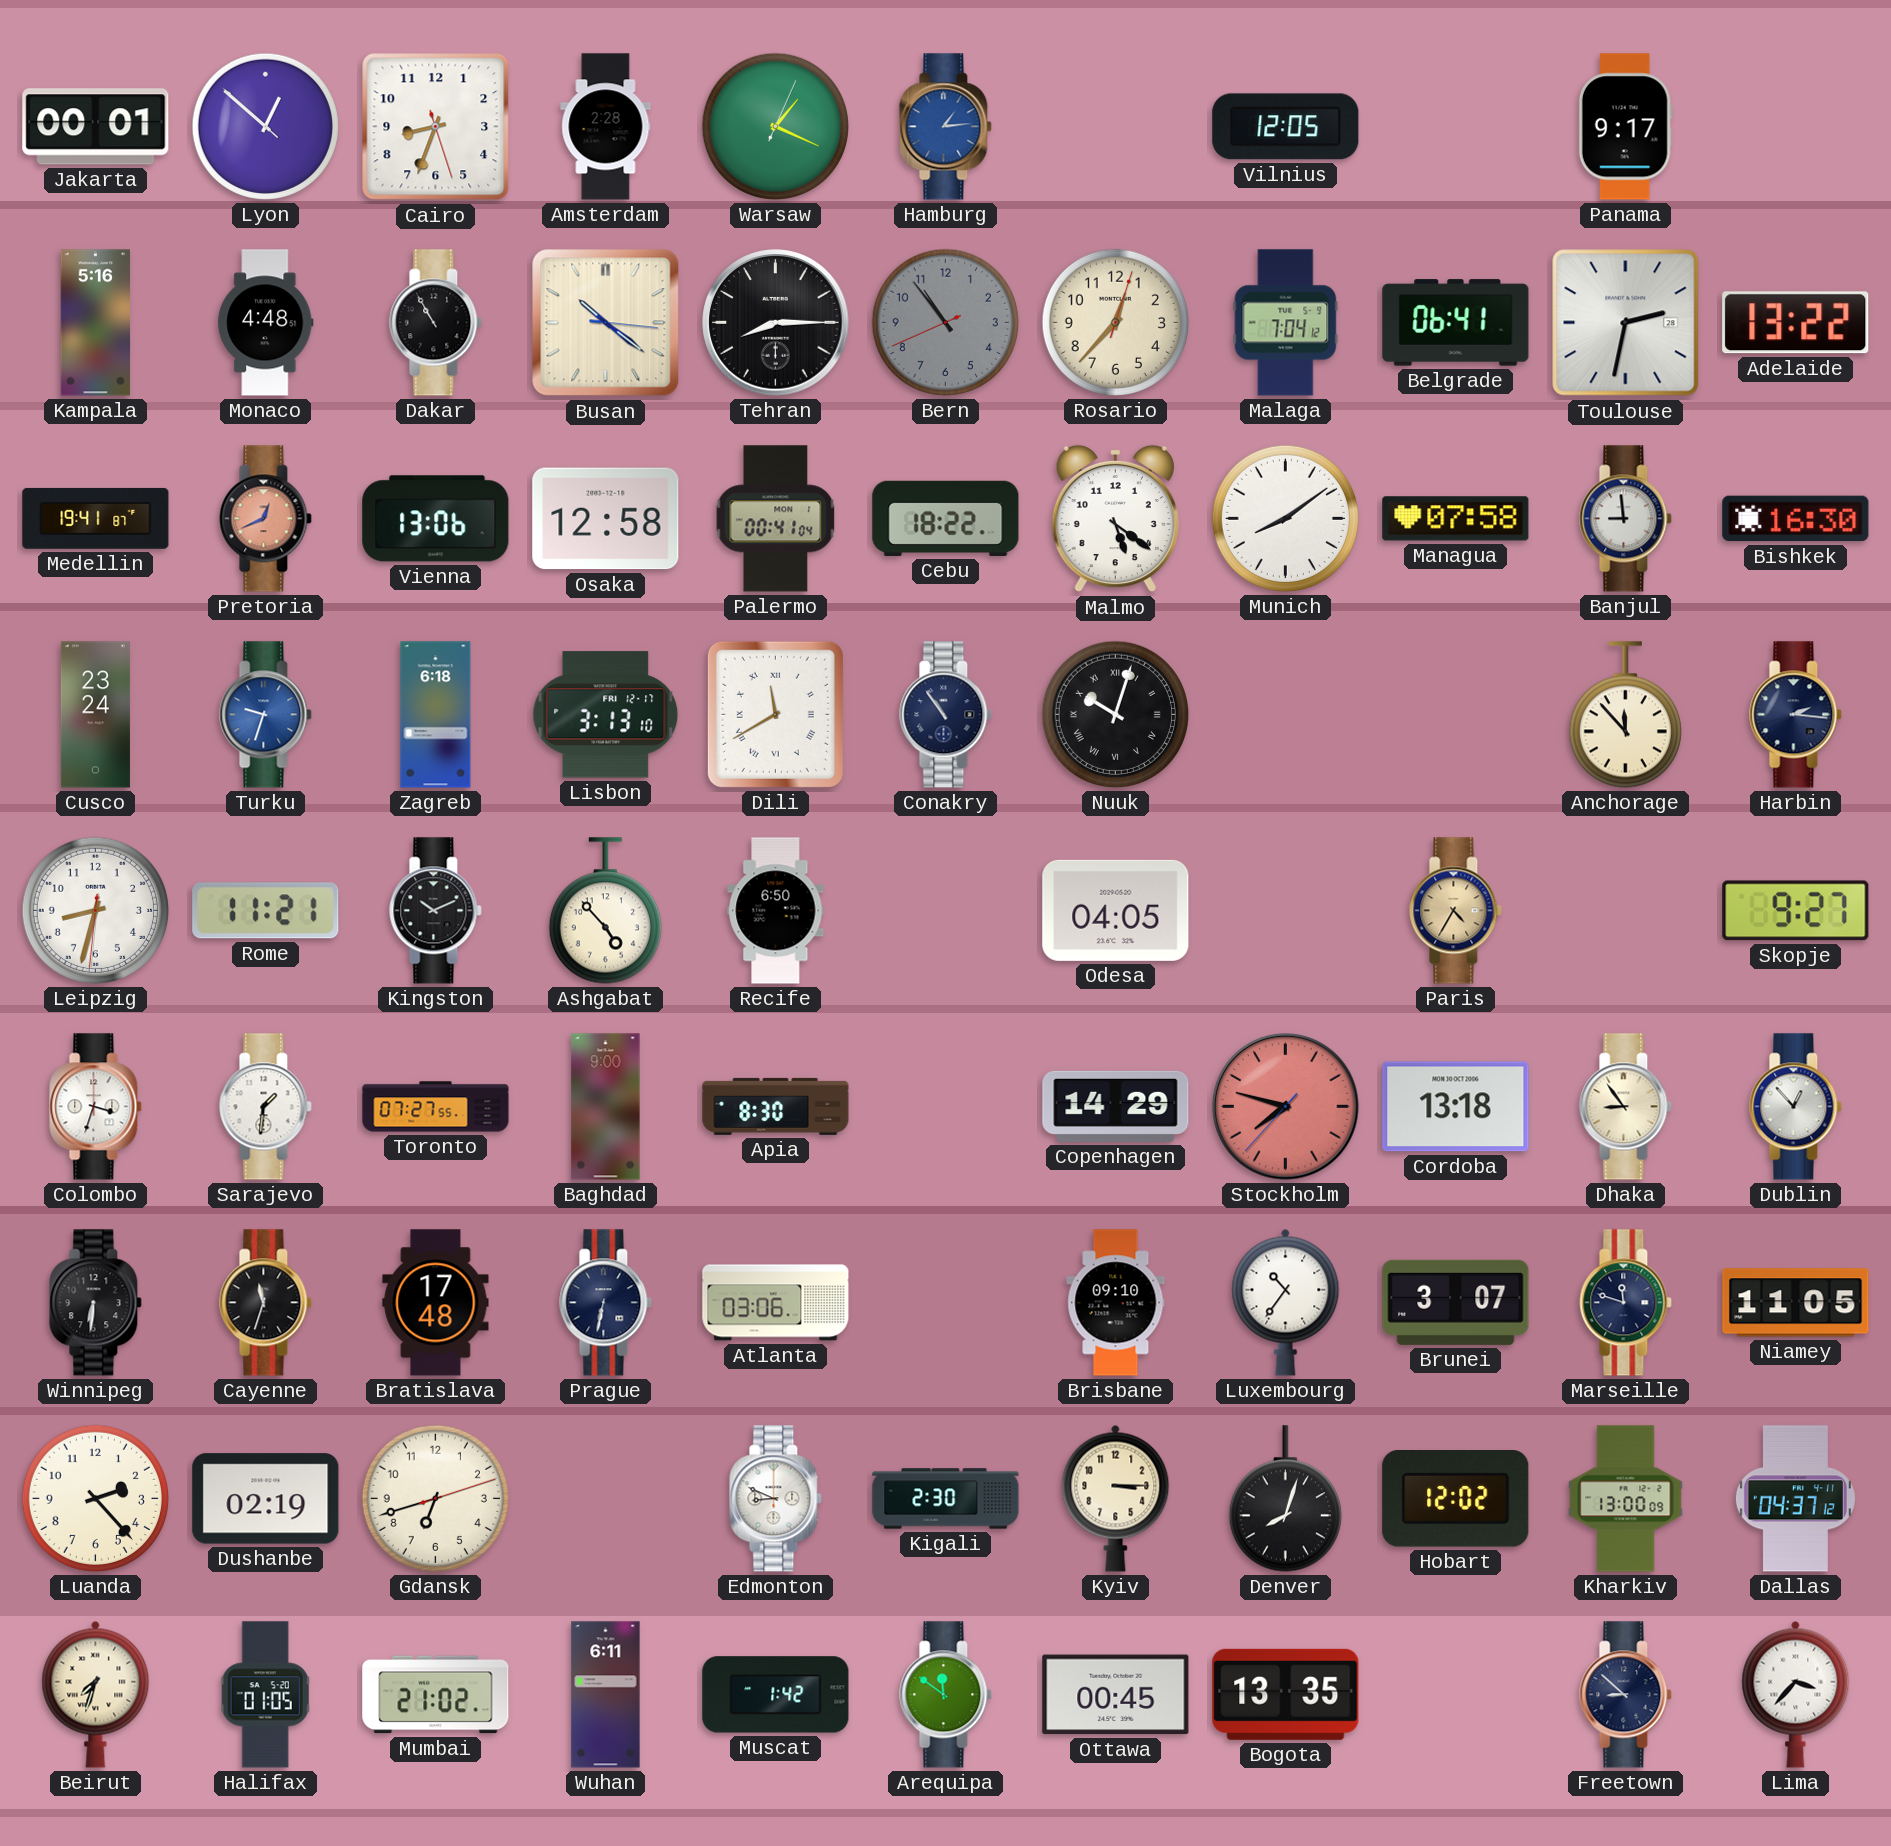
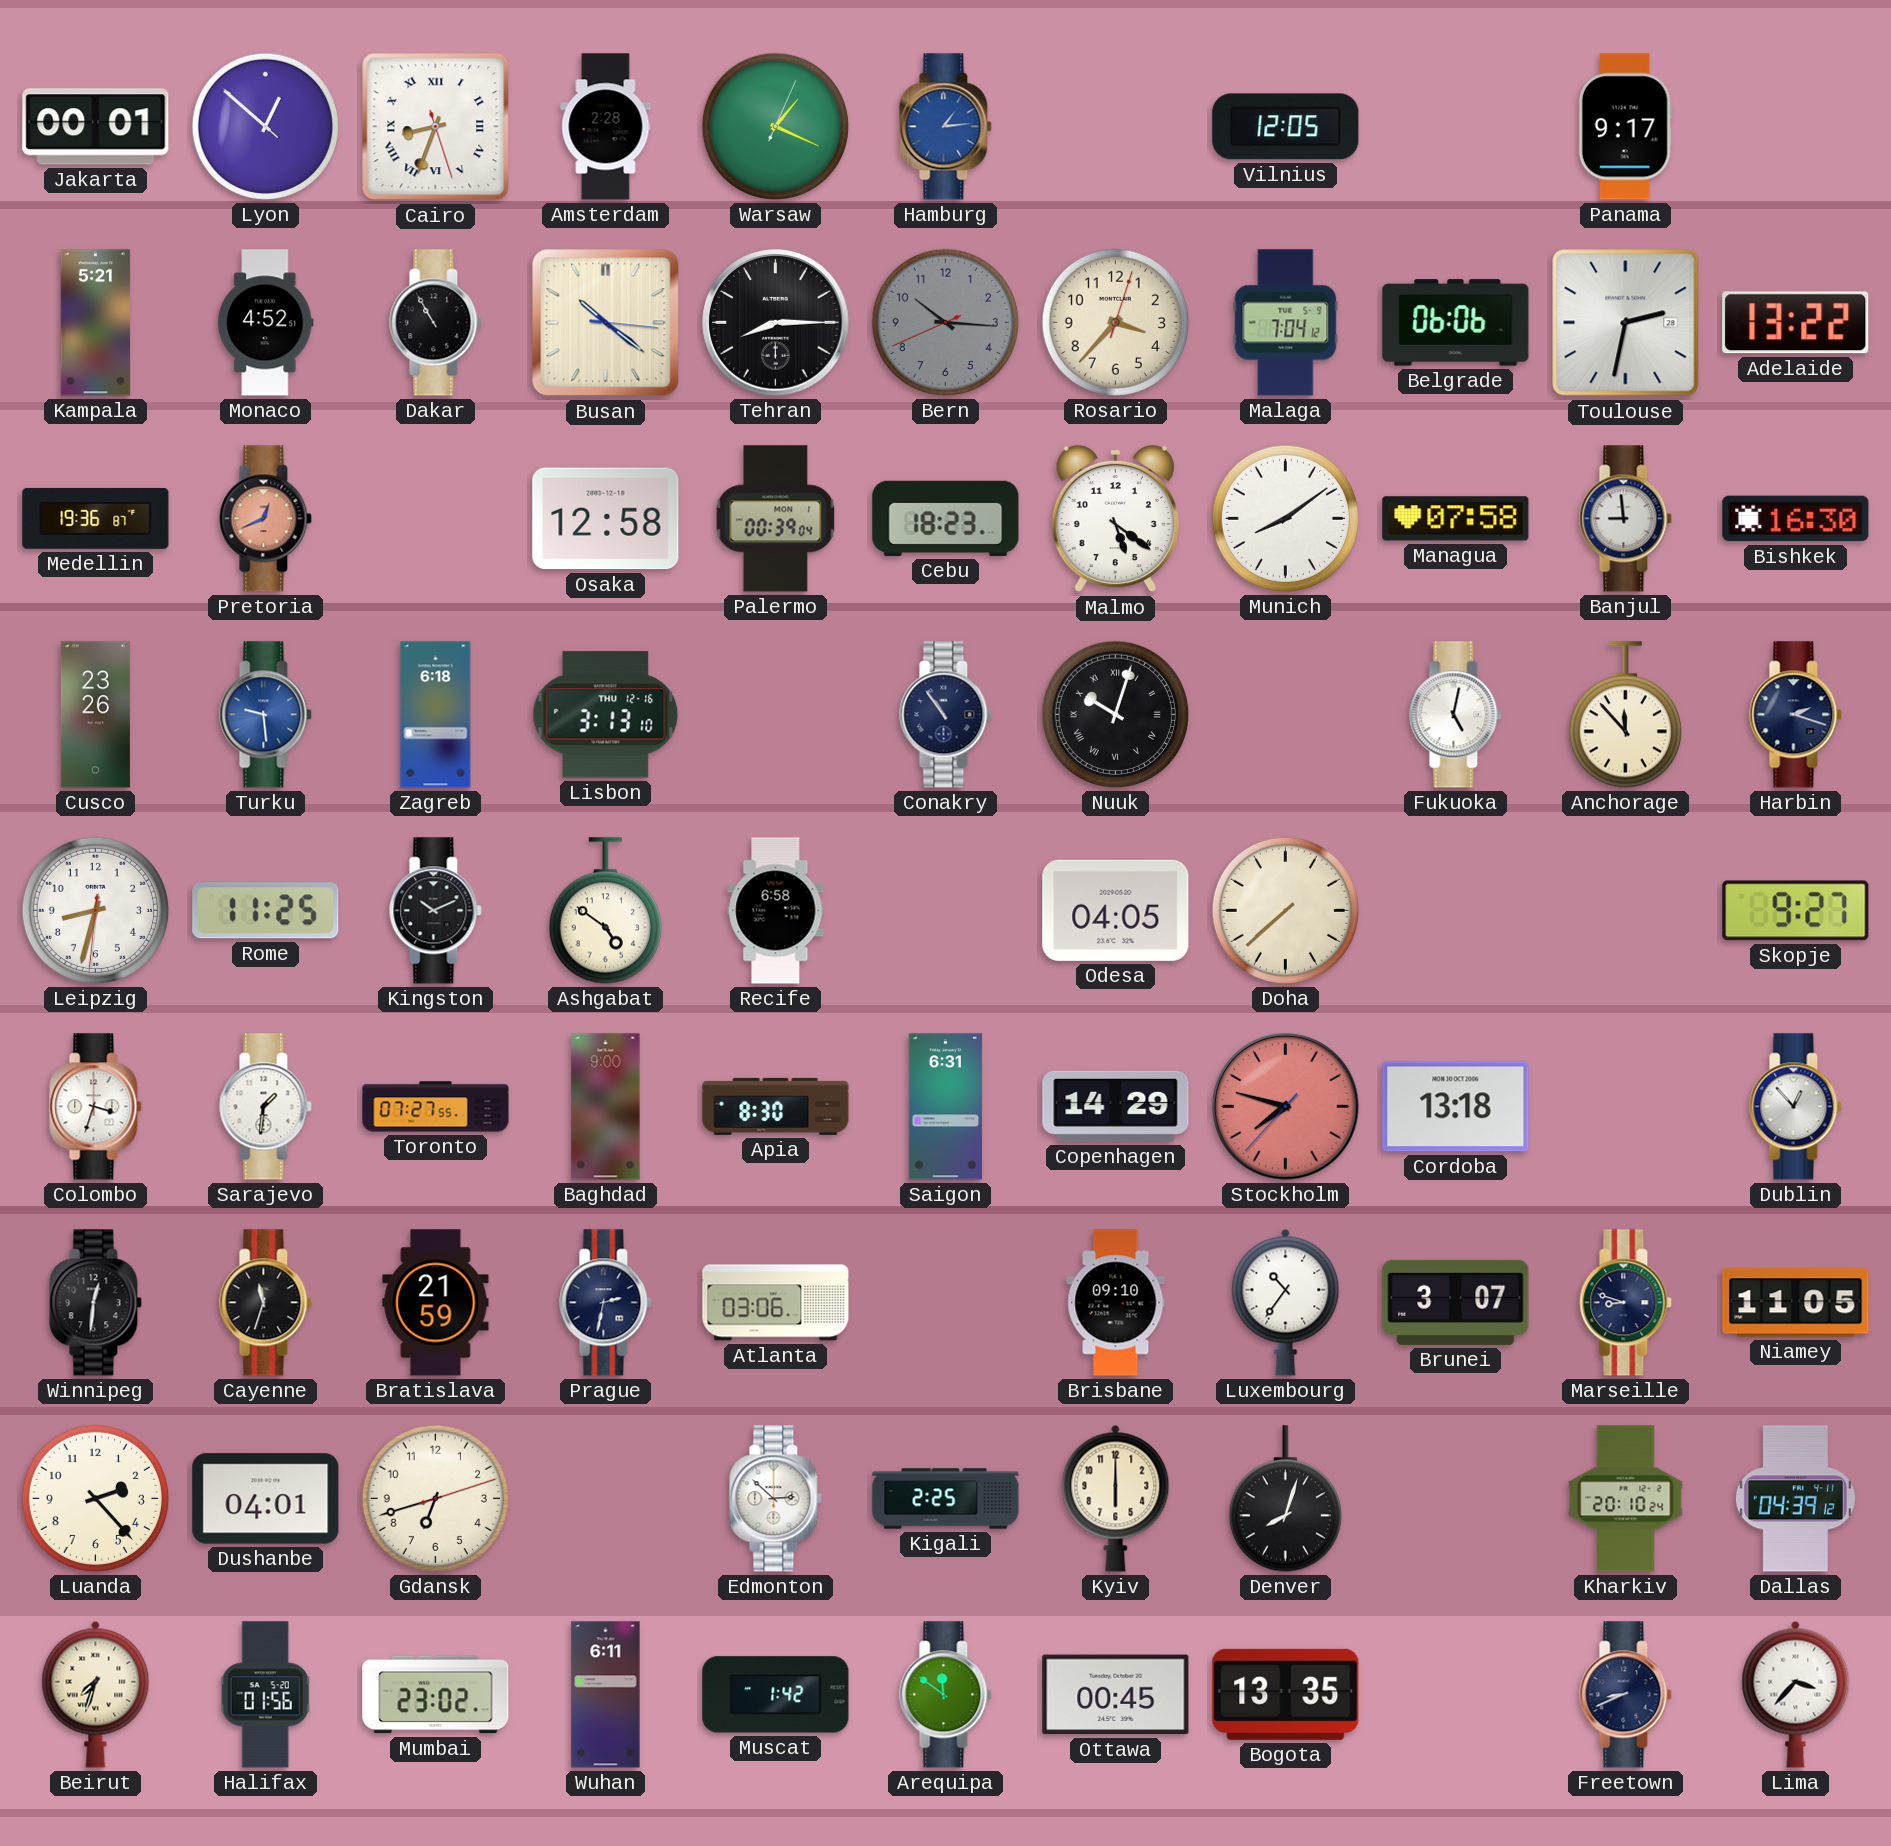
Cairo numerals: Arabic -> Roman (436, 127)
Kampala: 5:16 -> 5:21 (96, 323)
Monaco: 4:48 -> 4:52 (266, 323)
Bern: 10:53 -> 10:15 (945, 322)
Rosario: 12:37 -> 3:37 (1115, 322)
Belgrade: 06:41 -> 06:06 (1456, 323)
Medellin: 19:41 -> 19:36 (96, 518)
Vienna: 13:06 -> none (436, 519)
Palermo: 00:41 -> 00:39 (776, 519)
Cebu: 18:22 -> 18:23 (946, 518)
Cusco: 23:24 -> 23:26 (95, 715)
Turku: 9:33 -> 9:29 (266, 715)
Lisbon date: FRI 12-17 -> THU 12-16 (606, 715)
Dili: 11:40 -> none (775, 714)
Fukuoka: none -> 5:02 (1456, 715)
Harbin: 2:16 -> 2:18 (1796, 715)
Rome: 11:21 -> 11:25 (266, 911)
Ashgabat: 4:53 -> 4:51 (605, 911)
Recife: 6:50 -> 6:58 (776, 911)
Doha: none -> 7:38 (1285, 910)
Paris: 4:35 -> none (1456, 911)
Saigon: none -> 6:31 (945, 1107)
Dhaka: 8:54 -> none (1626, 1107)
Winnipeg: 6:31 -> 12:31 (96, 1303)
Bratislava: 17:48 -> 21:59 (436, 1303)
Prague: 6:32 -> 2:32 (606, 1303)
Marseille: 11:48 -> 8:48 (1626, 1303)
Dushanbe: 02:19 -> 04:01 (266, 1499)
Edmonton: 8:49 -> 2:52 (776, 1499)
Kigali: 2:30 -> 2:25 (946, 1499)
Kyiv: 3:15 -> 6:00 (1116, 1498)
Hobart: 12:02 -> none (1456, 1499)
Kharkiv: 13:00 -> 20:10 (1626, 1499)
Dallas: 04:37 -> 04:39 (1795, 1499)
Halifax: 01:05 -> 01:56 (266, 1695)
Mumbai: 21:02 -> 23:02 (436, 1695)
Freetown: 8:52 -> 8:41 (1626, 1695)
